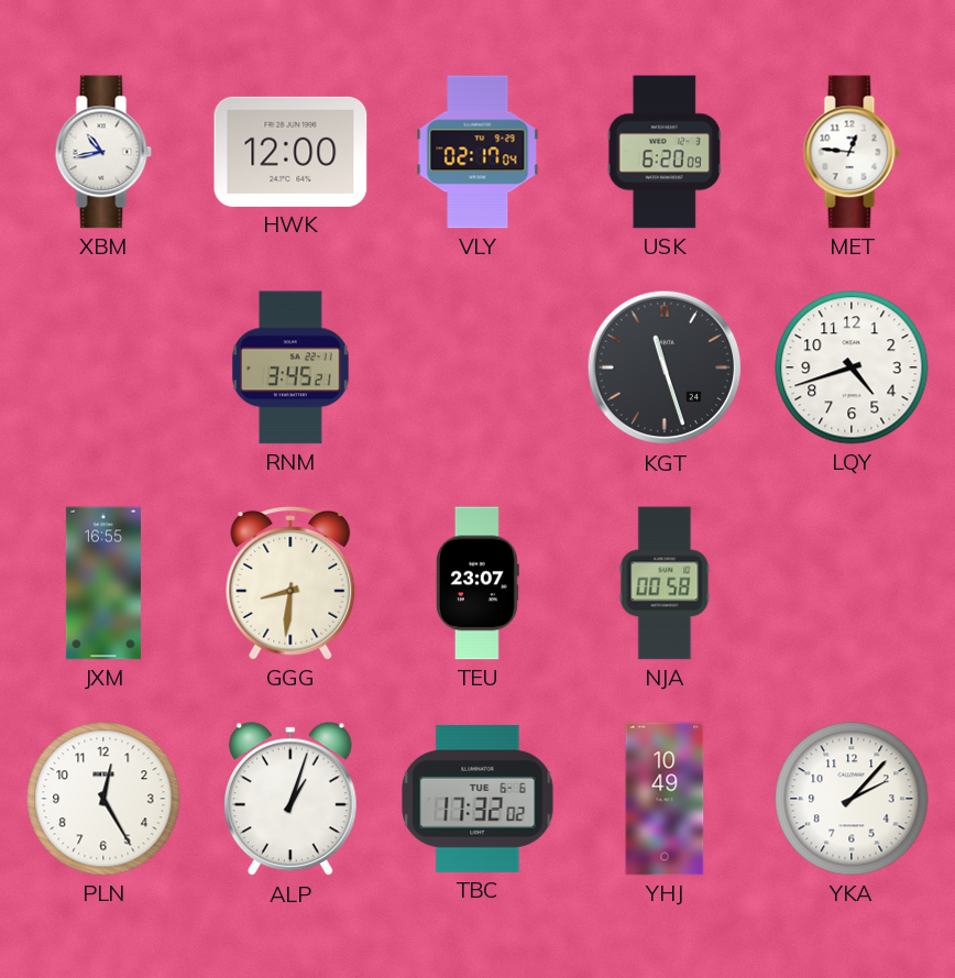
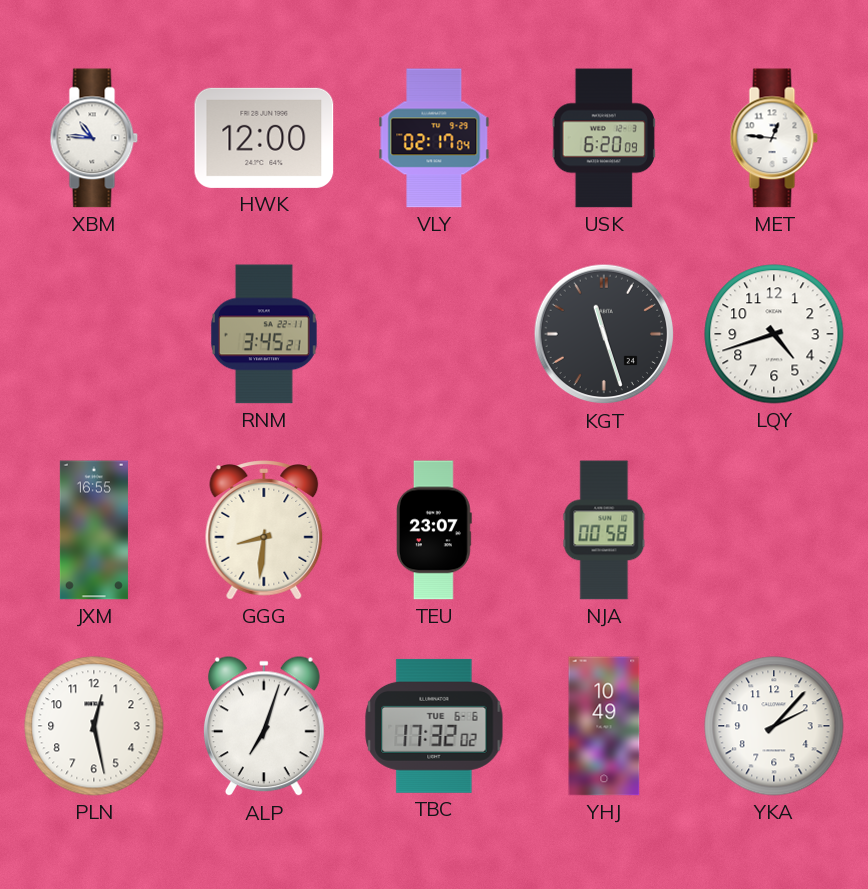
XBM: 10:43 -> 10:46 (94, 138)
PLN: 12:25 -> 12:28 (94, 726)
ALP: 1:03 -> 7:03 (264, 727)
